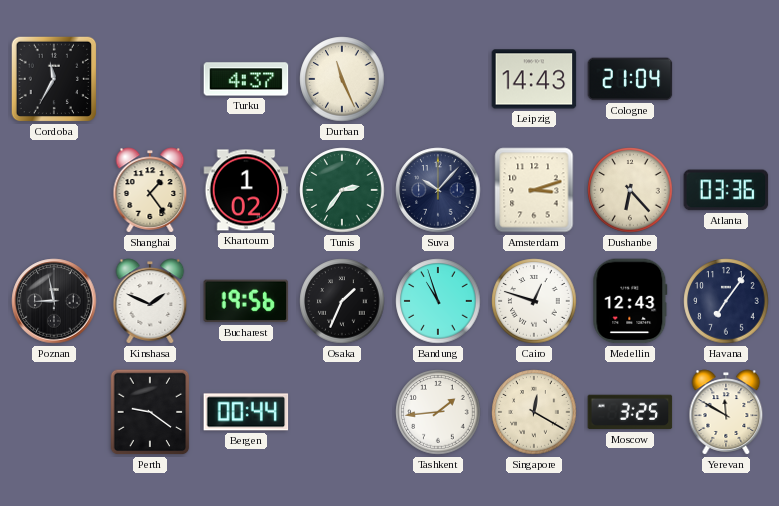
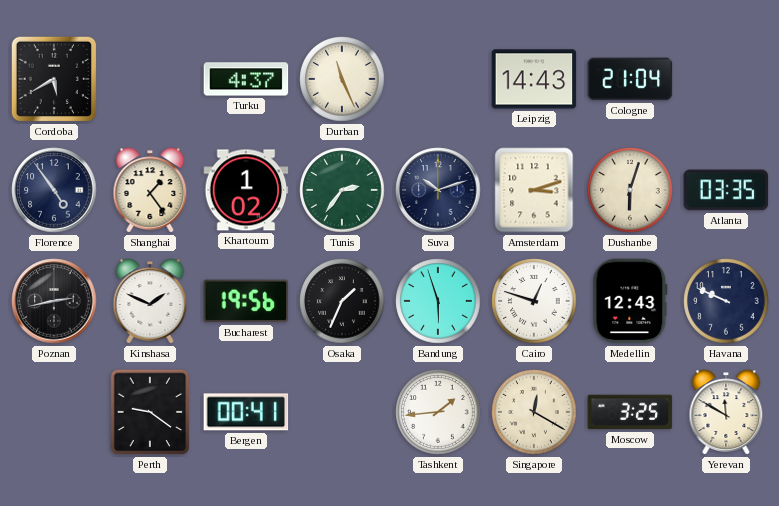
Cordoba: 11:35 -> 5:40 (54, 79)
Florence: none -> 4:54 (54, 190)
Suva: 10:07 -> 10:12 (438, 190)
Dushanbe: 6:23 -> 6:03 (630, 190)
Atlanta: 03:36 -> 03:35 (726, 190)
Poznan: 8:58 -> 2:43 (54, 301)
Bandung: 10:57 -> 5:57 (438, 301)
Havana: 7:06 -> 9:49 (726, 301)
Bergen: 00:44 -> 00:41 (246, 412)
